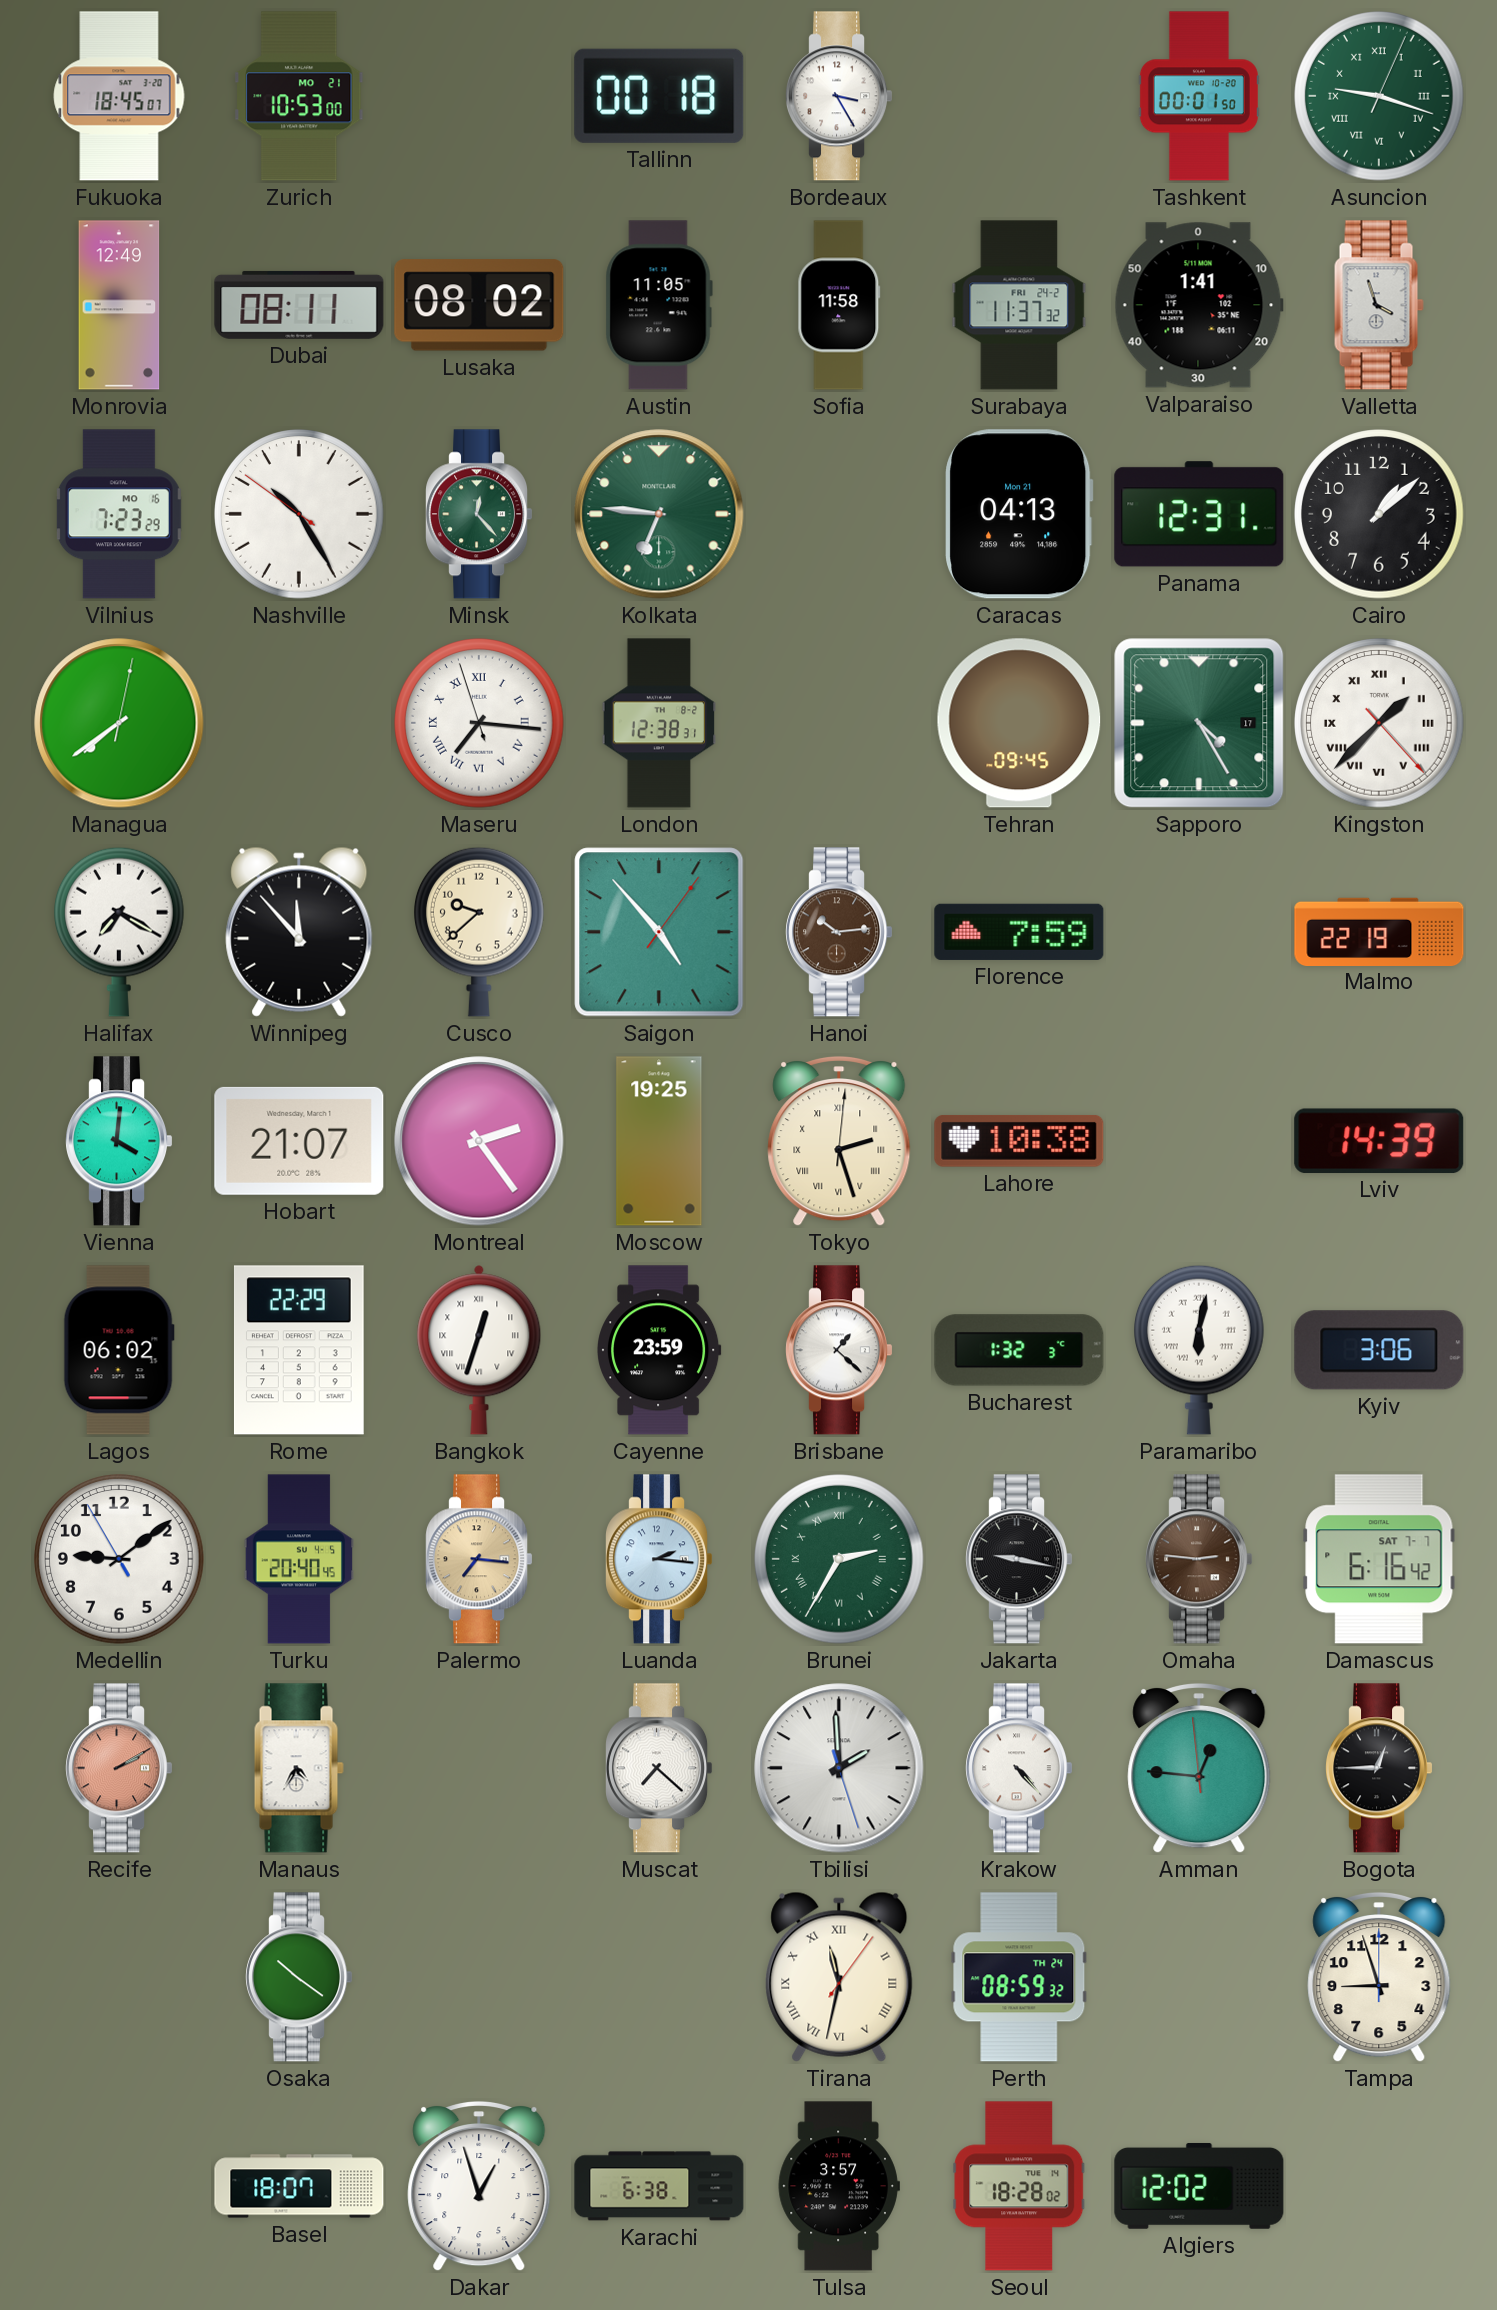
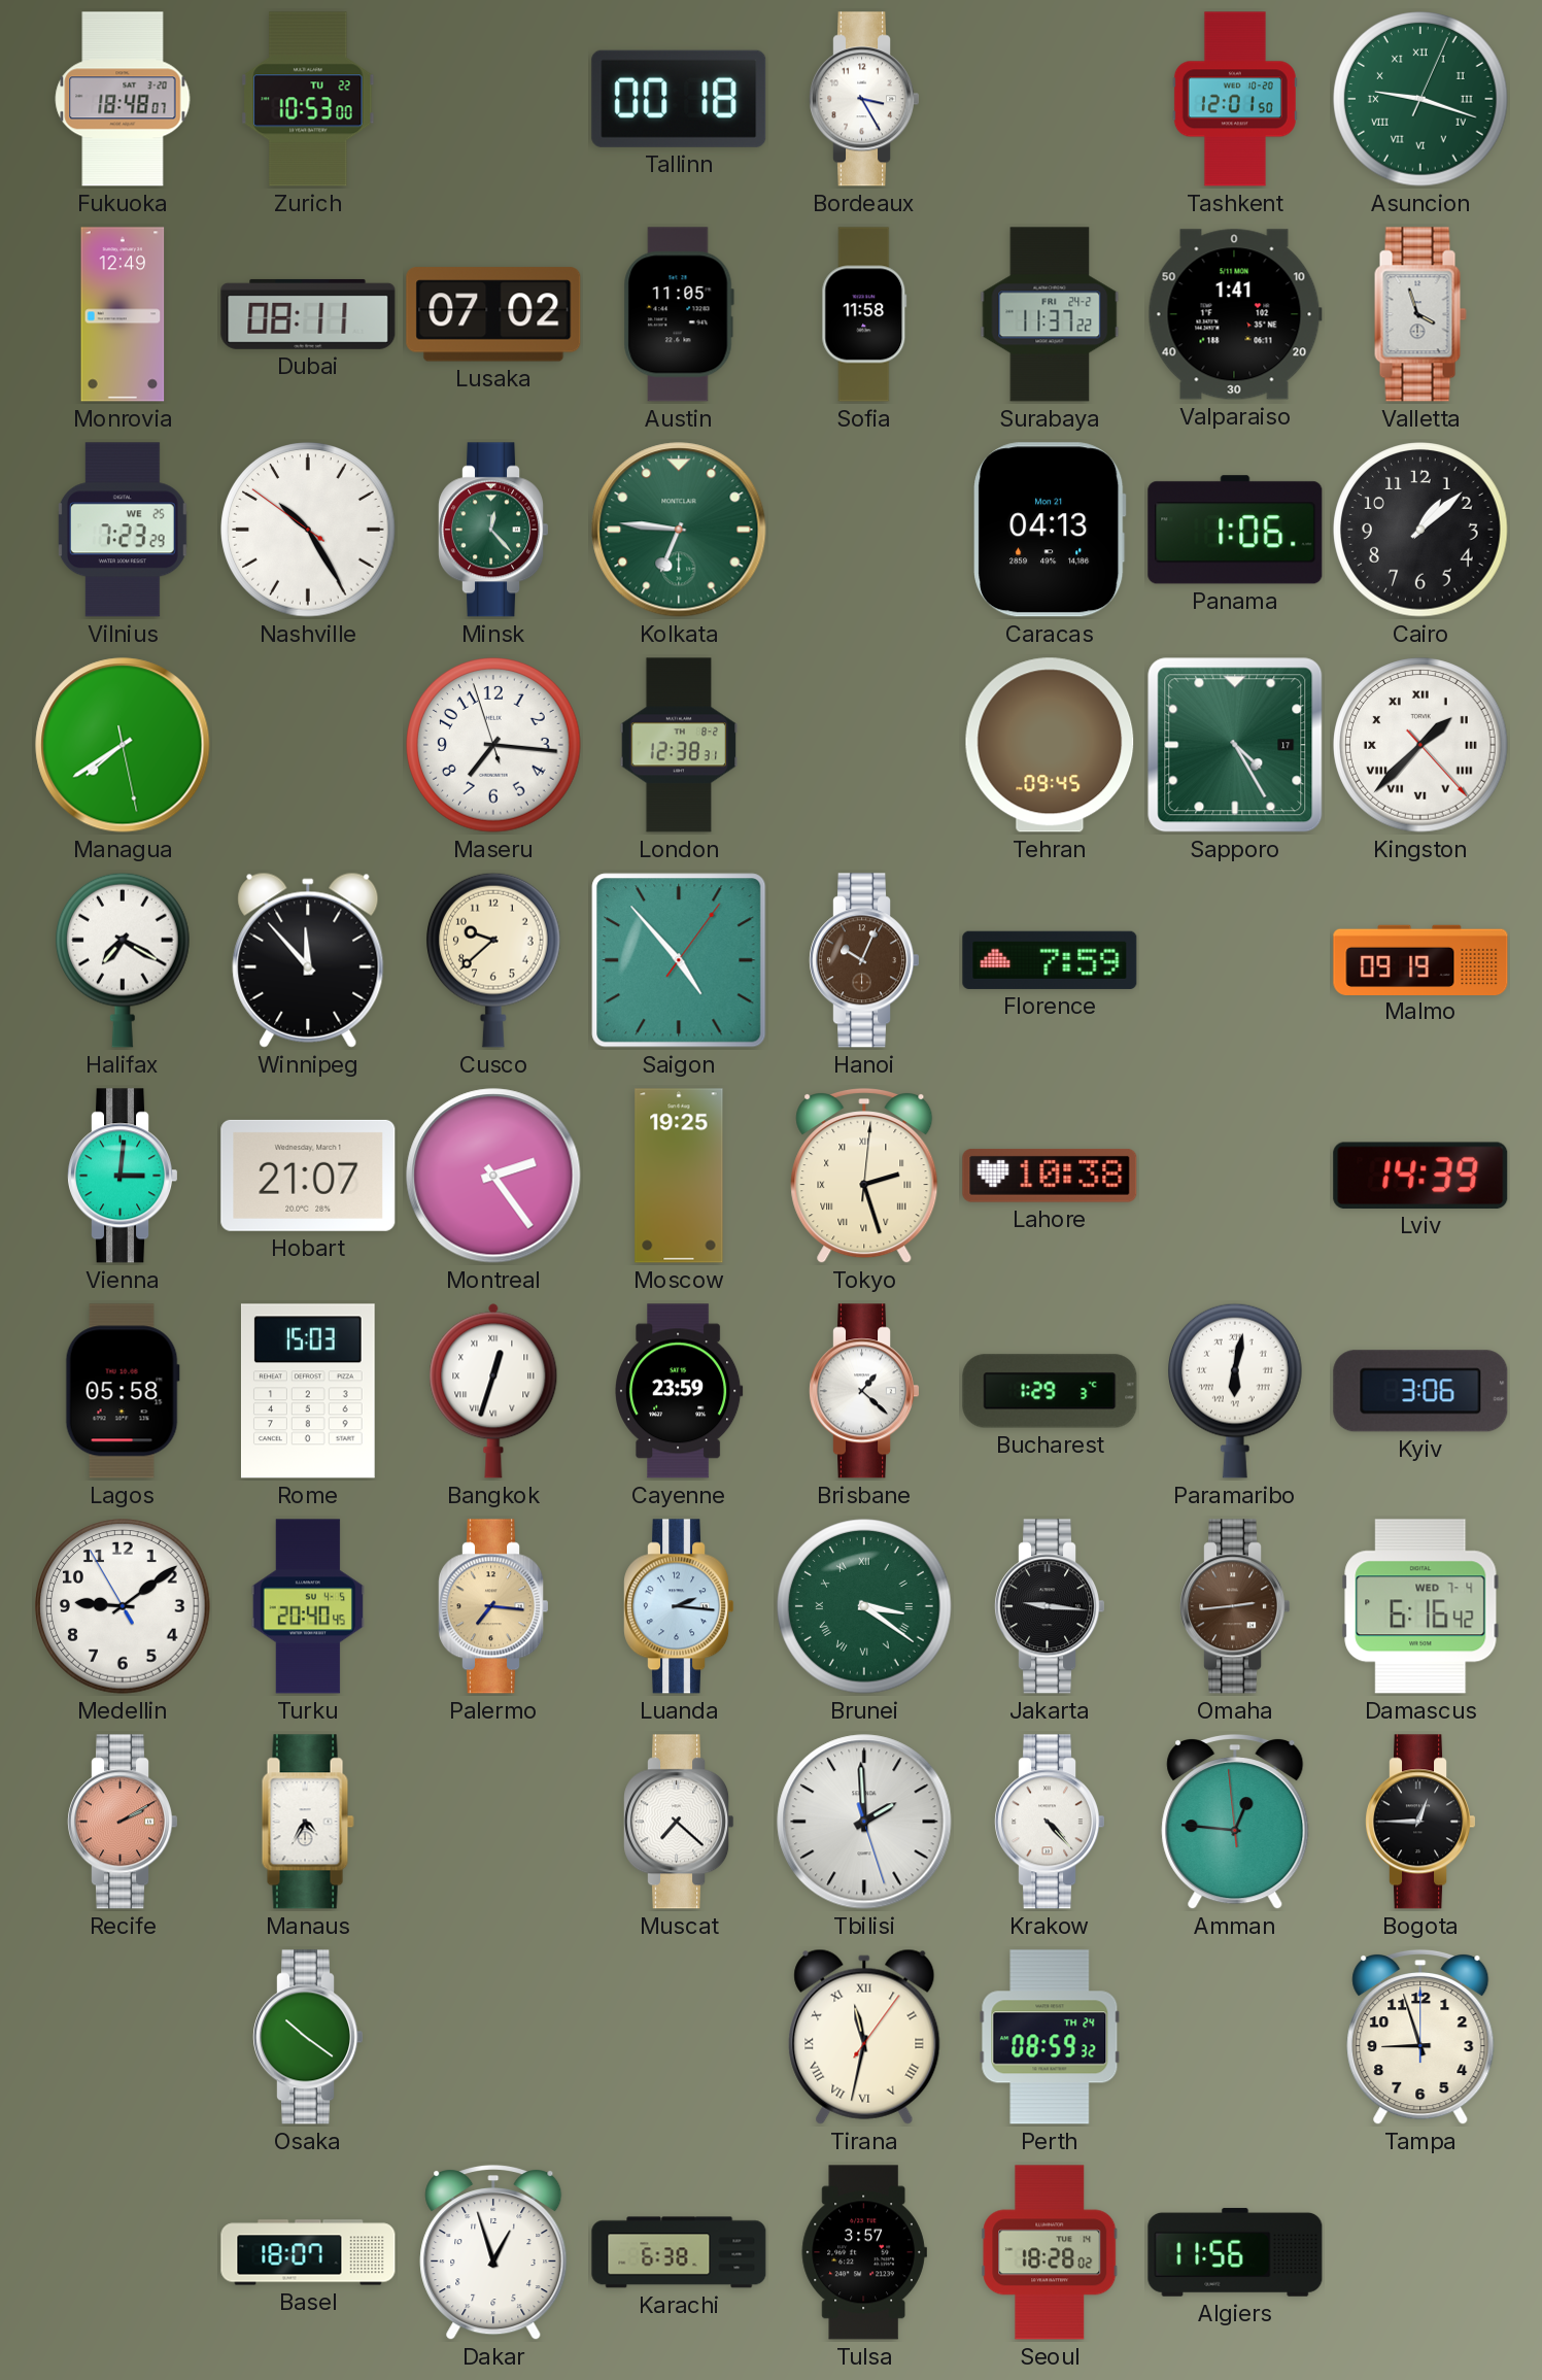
Fukuoka: 18:45 -> 18:48 (123, 99)
Zurich date: MO 21 -> TU 22 (308, 99)
Tashkent: 00:01 -> 12:01 (1235, 99)
Lusaka: 08:02 -> 07:02 (493, 314)
Surabaya: 11:37:32 -> 11:37:22 (1050, 314)
Vilnius date: MO 16 -> WE 25 (123, 530)
Panama: 12:31 -> 1:06 (1235, 530)
Managua: 7:39:02 -> 7:39:28 (123, 745)
Maseru numerals: Roman -> Arabic (493, 745)
Hanoi: 10:14 -> 10:04 (865, 960)
Malmo: 22:19 -> 09:19 (1420, 959)
Vienna: 4:01 -> 3:01 (124, 1176)
Lagos: 06:02 -> 05:58 (123, 1391)
Rome: 22:29 -> 15:03 (308, 1391)
Bucharest: 1:32 -> 1:29 (1050, 1391)
Brunei: 2:35 -> 3:21 (864, 1606)
Jakarta: 9:17 -> 9:16 (1051, 1606)
Omaha: 2:46 -> 2:44 (1236, 1606)
Damascus date: SAT 7-7 -> WED 7-4 (1420, 1606)
Algiers: 12:02 -> 11:56 (1235, 2252)
